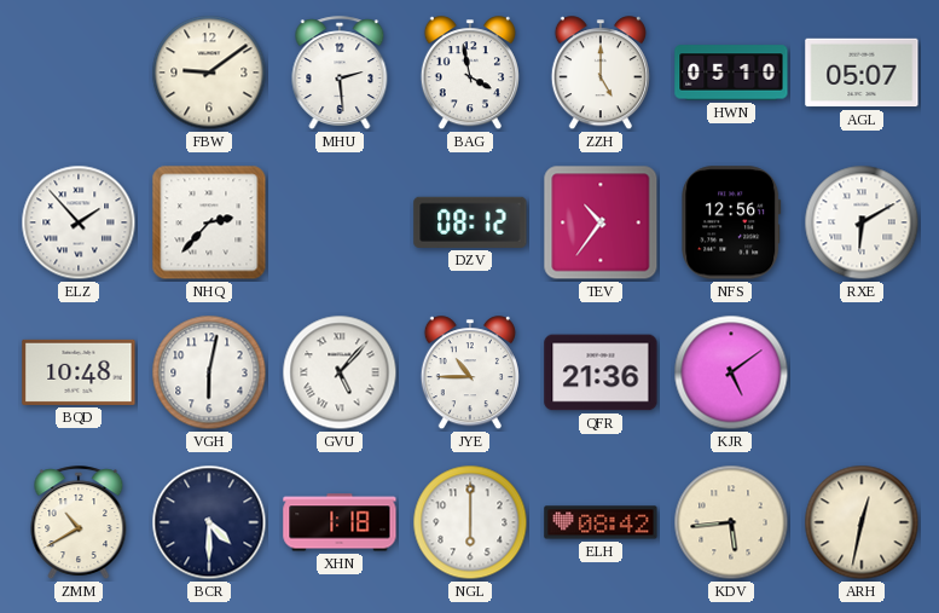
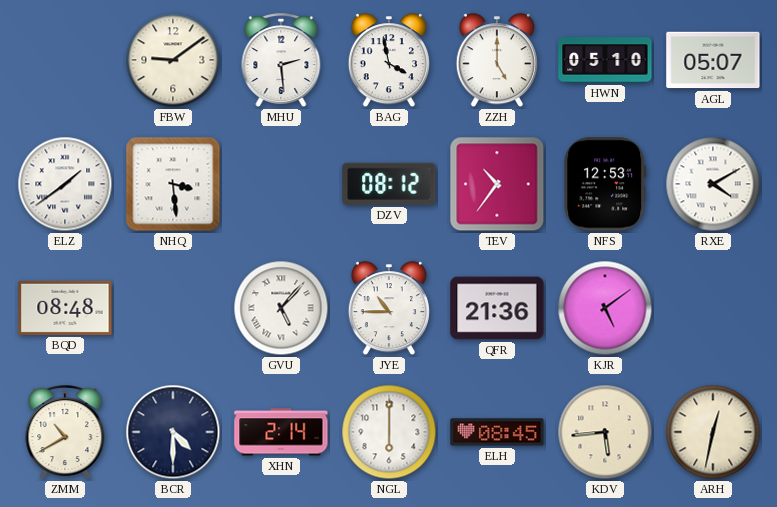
ELZ: 1:53 -> 1:39 (65, 184)
NHQ: 2:37 -> 3:29 (173, 184)
NFS: 12:56 -> 12:53 (605, 184)
RXE: 6:10 -> 4:10 (713, 184)
BQD: 10:48 -> 08:48 (65, 308)
VGH: 6:02 -> none (209, 372)
XHN: 1:18 -> 2:14 (281, 432)
ELH: 08:42 -> 08:45 (497, 432)
